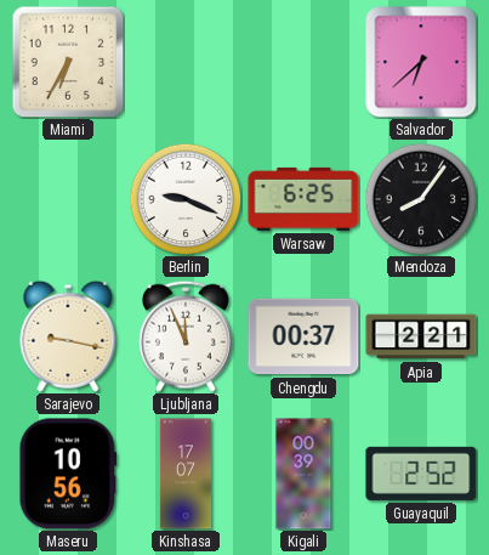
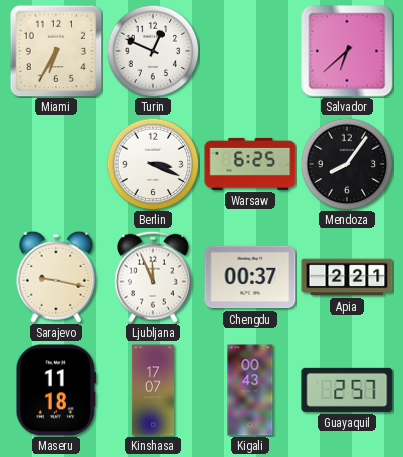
Turin: none -> 12:49 (153, 51)
Berlin: 9:19 -> 3:19 (153, 164)
Maseru: 10:56 -> 11:18 (56, 390)
Kigali: 00:39 -> 00:43 (250, 390)
Guayaquil: 2:52 -> 2:57 (347, 390)
